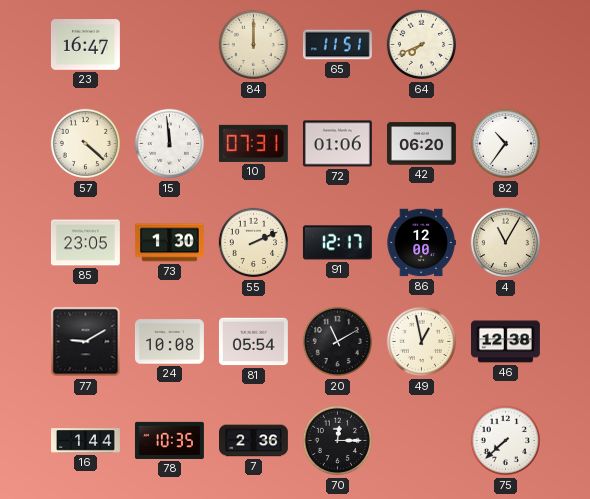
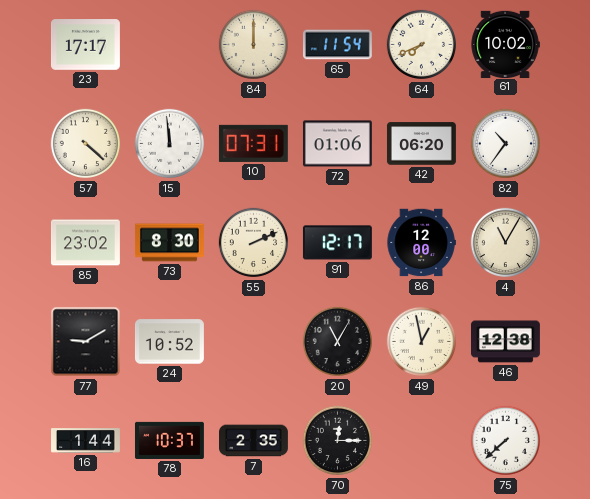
23: 16:47 -> 17:17 (85, 45)
65: 11:51 -> 11:54 (337, 45)
61: none -> 10:02 (505, 44)
85: 23:05 -> 23:02 (86, 243)
73: 1:30 -> 8:30 (169, 243)
24: 10:08 -> 10:52 (169, 342)
81: 05:54 -> none (253, 342)
20: 11:10 -> 11:05 (338, 342)
78: 10:35 -> 10:37 (169, 440)
7: 2:36 -> 2:35 (254, 441)
